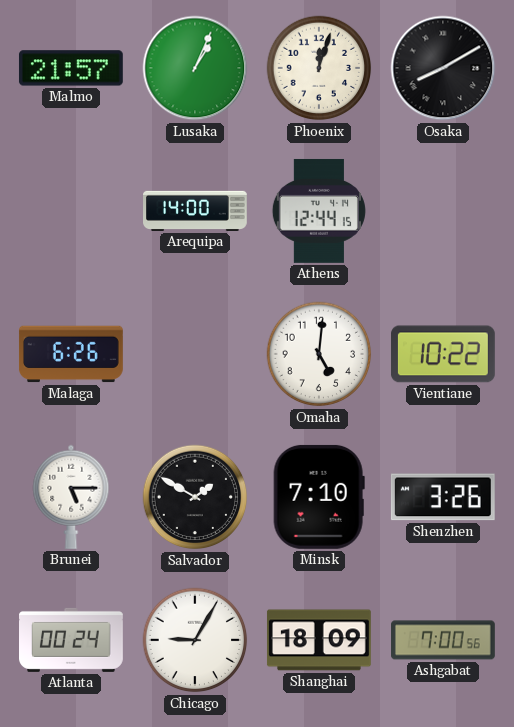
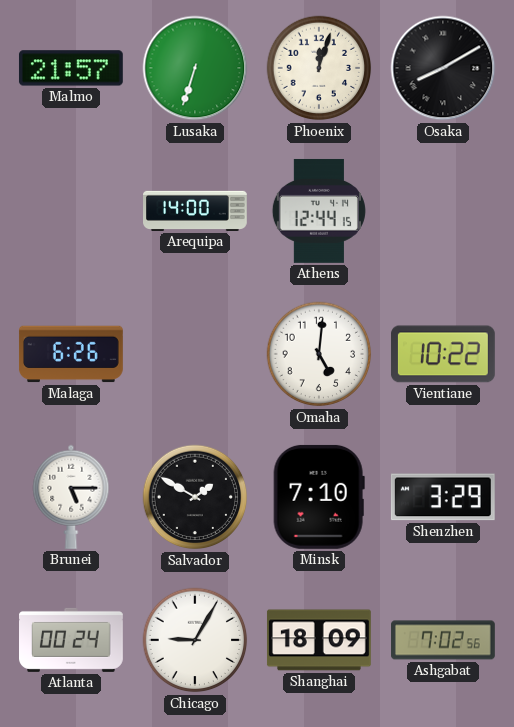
Lusaka: 1:04 -> 6:33 (195, 68)
Shenzhen: 3:26 -> 3:29 (443, 497)
Ashgabat: 7:00 -> 7:02 (444, 640)
